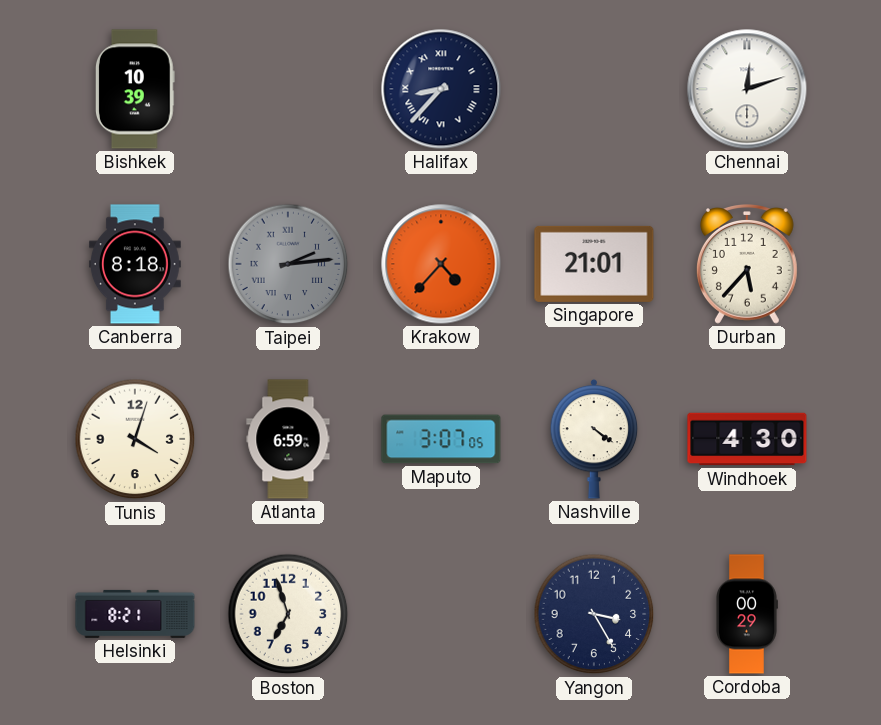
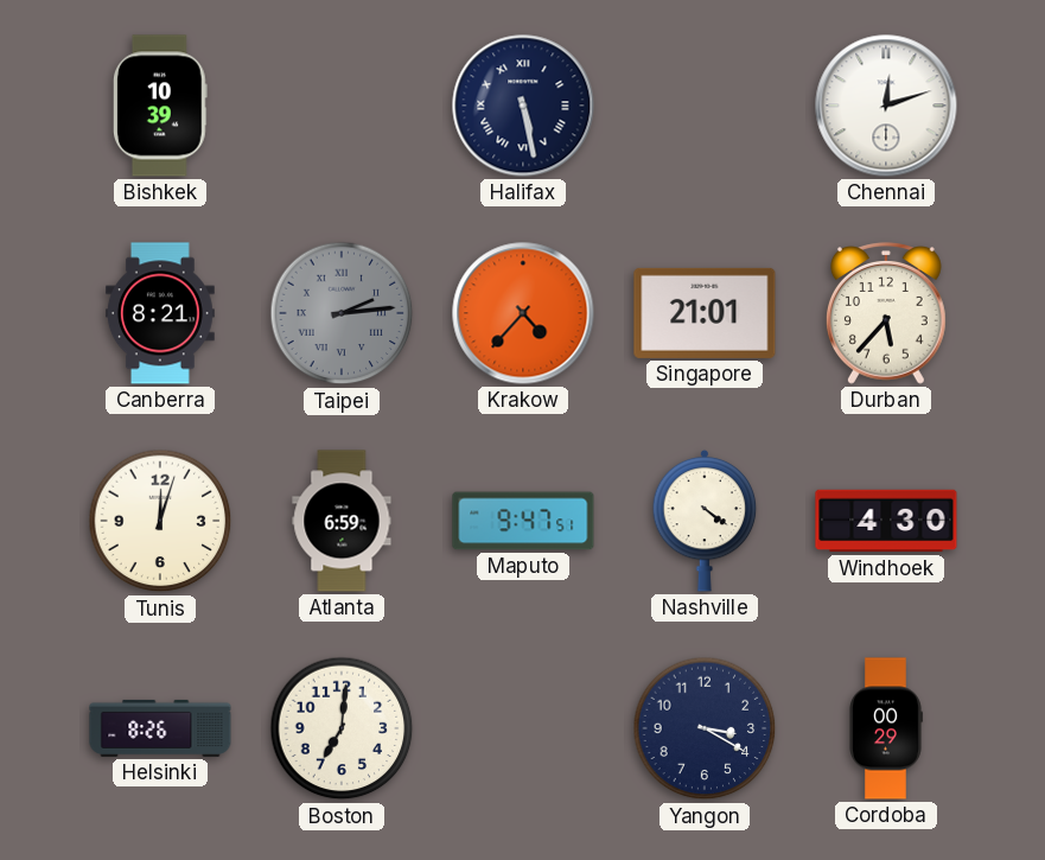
Halifax: 8:37 -> 5:28 (523, 106)
Canberra: 8:18 -> 8:21 (160, 313)
Tunis: 4:03 -> 12:03 (160, 521)
Maputo: 3:07 -> 9:47 (523, 521)
Helsinki: 8:21 -> 8:26 (160, 728)
Boston: 6:57 -> 7:01 (342, 728)
Yangon: 3:25 -> 3:20 (705, 728)
